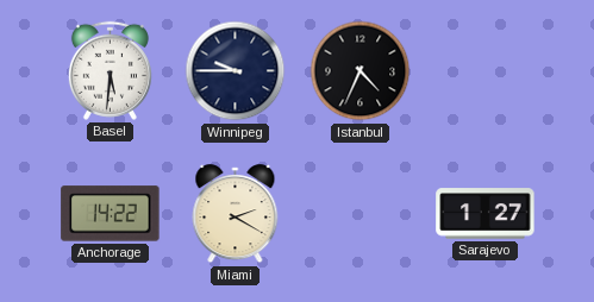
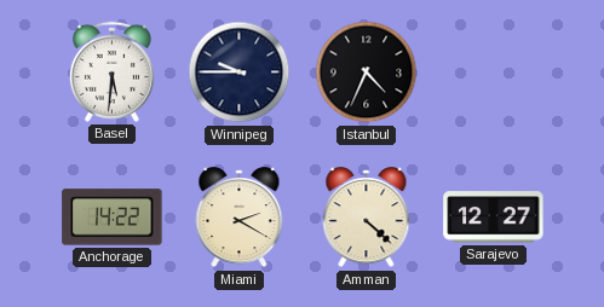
Amman: none -> 4:22 (367, 218)
Sarajevo: 1:27 -> 12:27 (494, 218)
